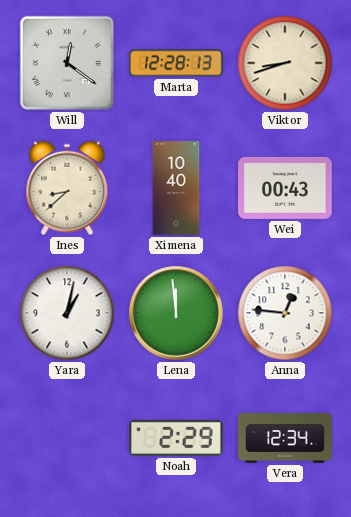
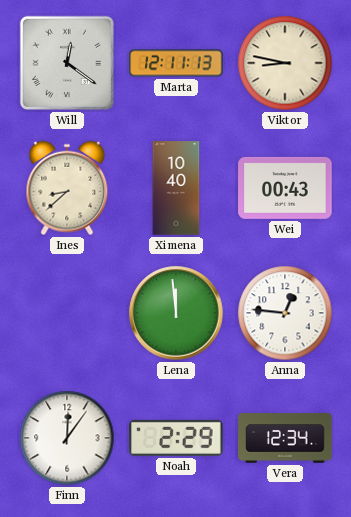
Marta: 12:28 -> 12:11 (176, 63)
Viktor: 8:42 -> 8:47 (285, 63)
Yara: 1:02 -> none (67, 313)
Finn: none -> 12:06 (67, 438)
